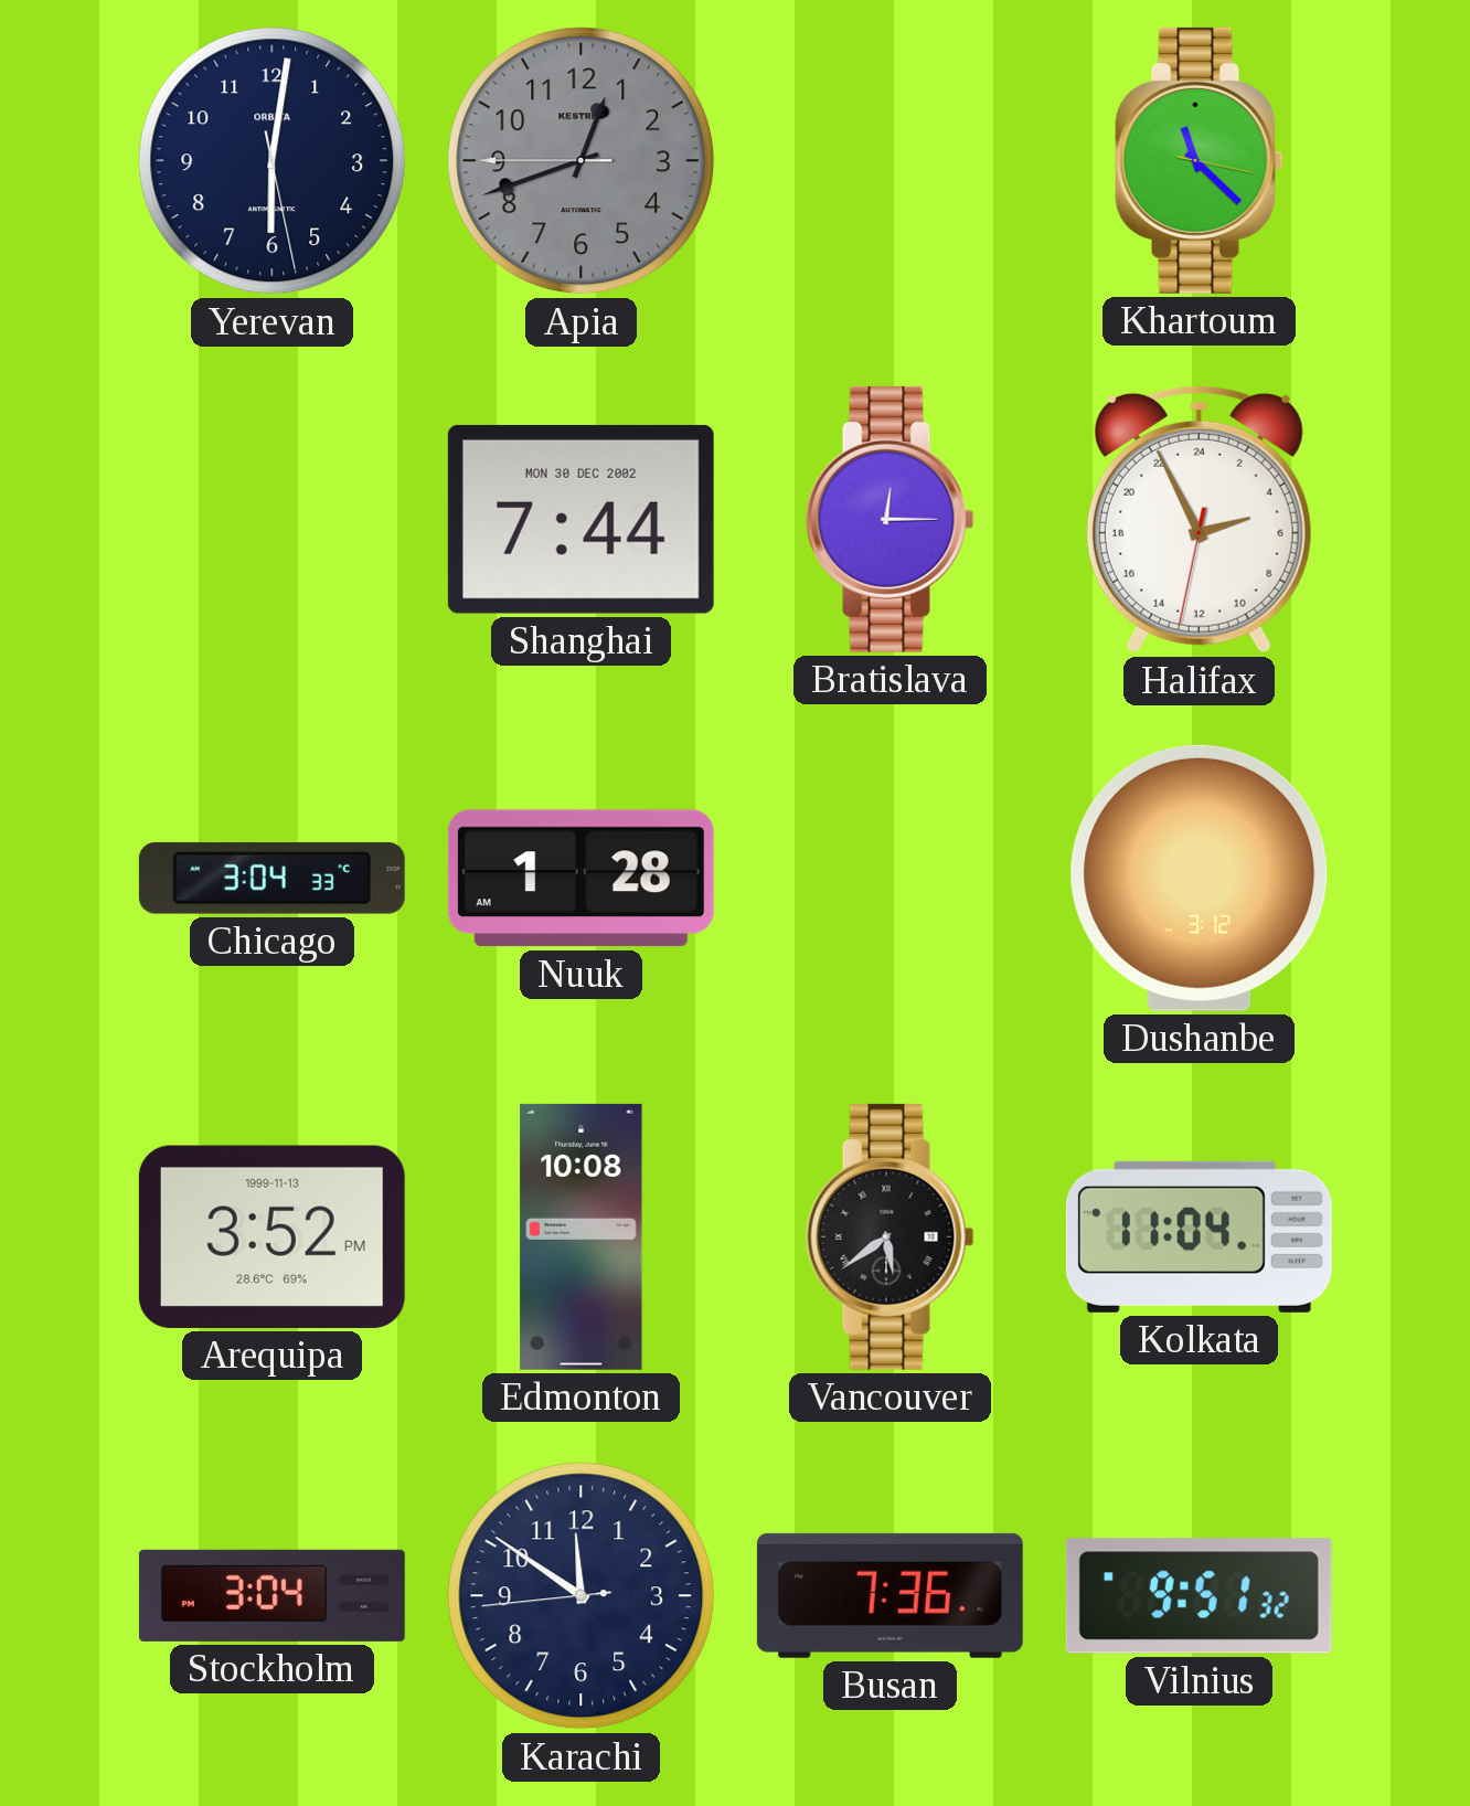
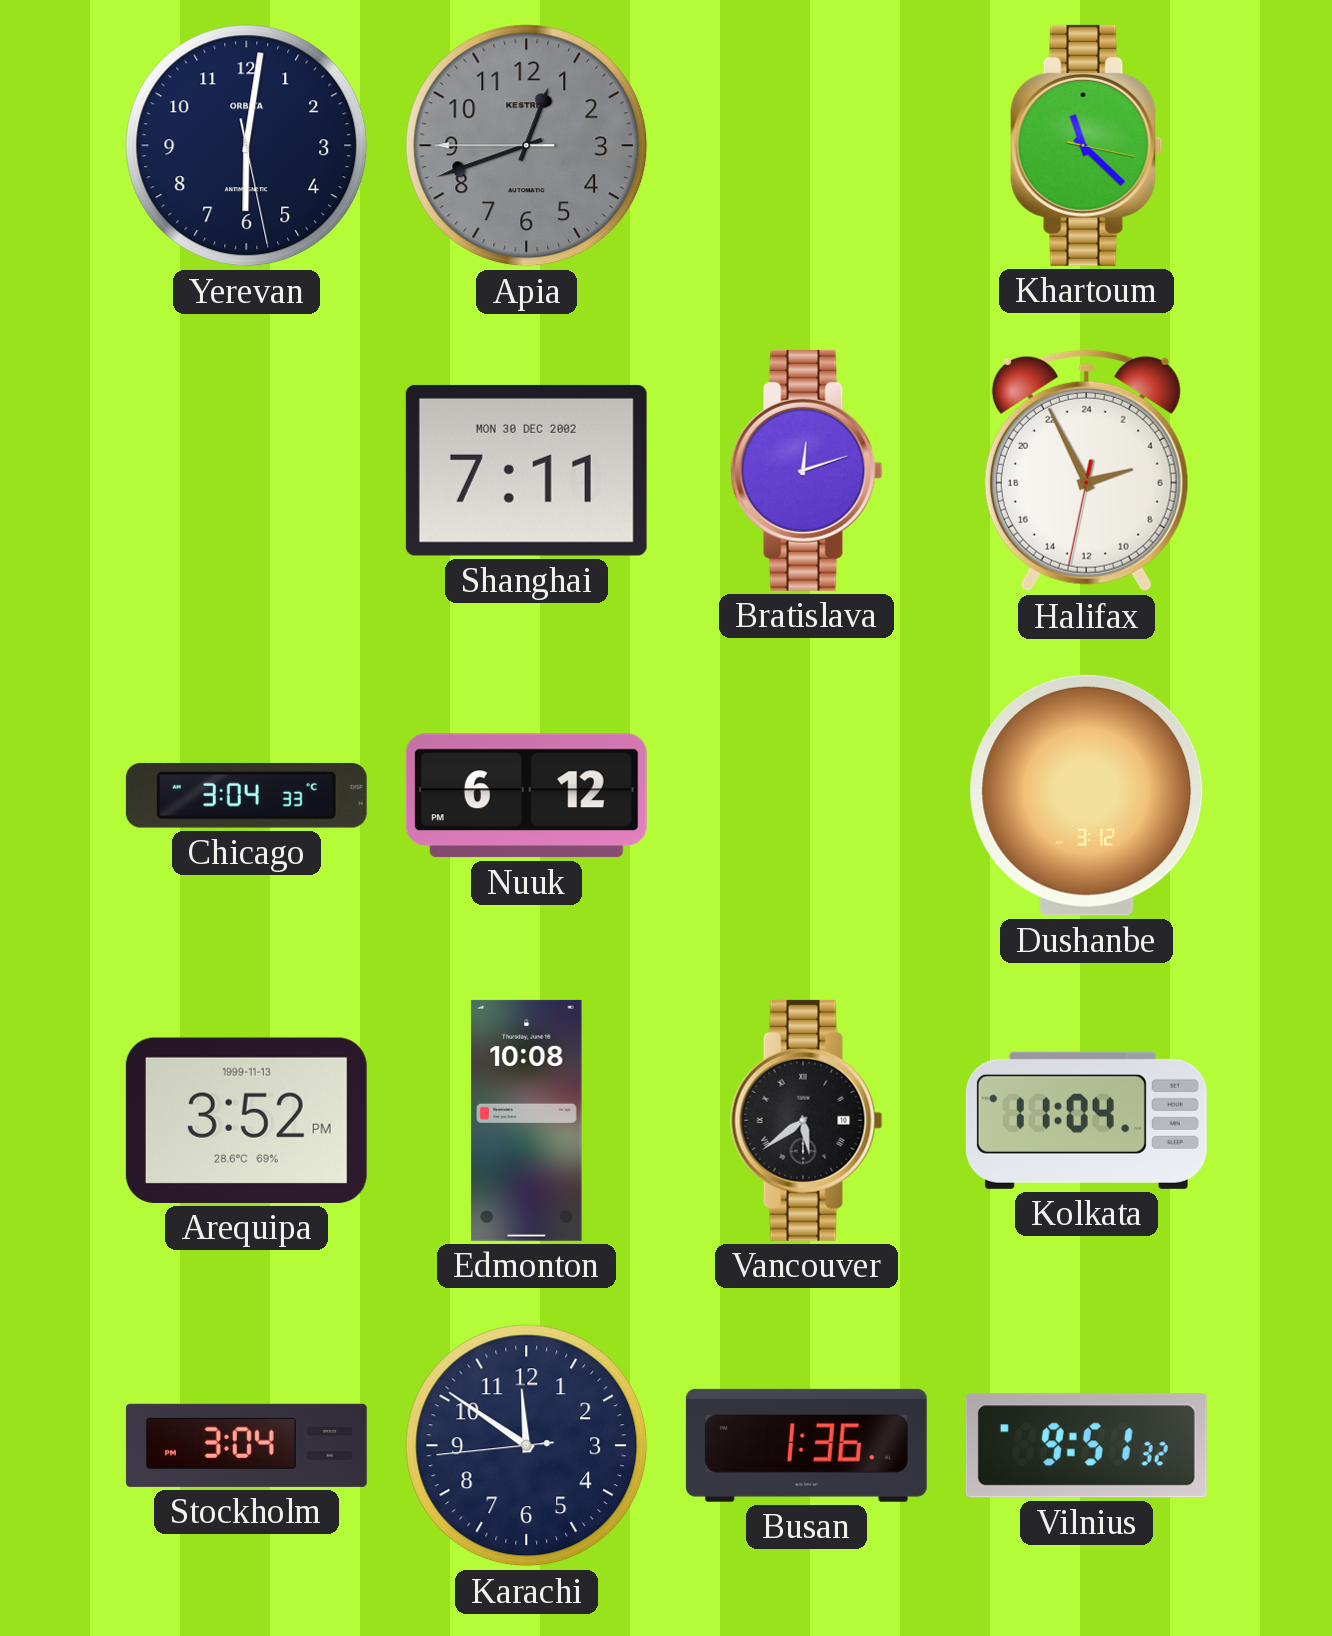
Shanghai: 7:44 -> 7:11 (526, 470)
Bratislava: 12:15 -> 12:12 (807, 470)
Nuuk: 1:28 -> 6:12 (526, 796)
Busan: 7:36 -> 1:36 (806, 1445)
